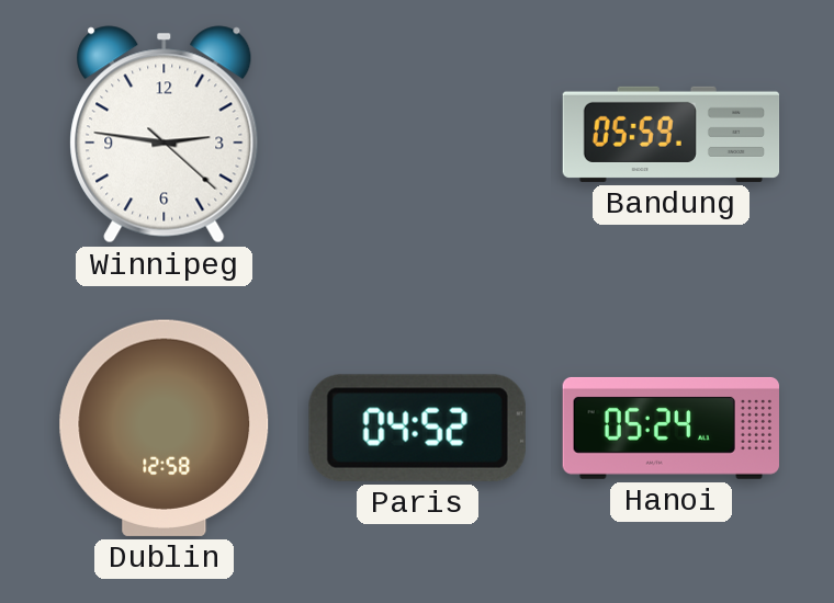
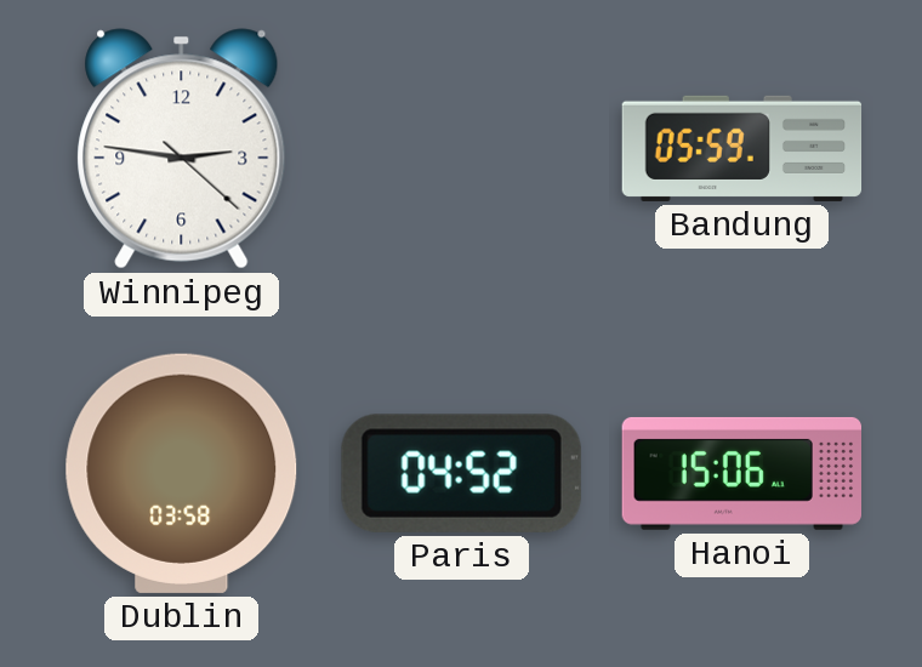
Dublin: 12:58 -> 03:58 (182, 473)
Hanoi: 05:24 -> 15:06 (741, 473)
